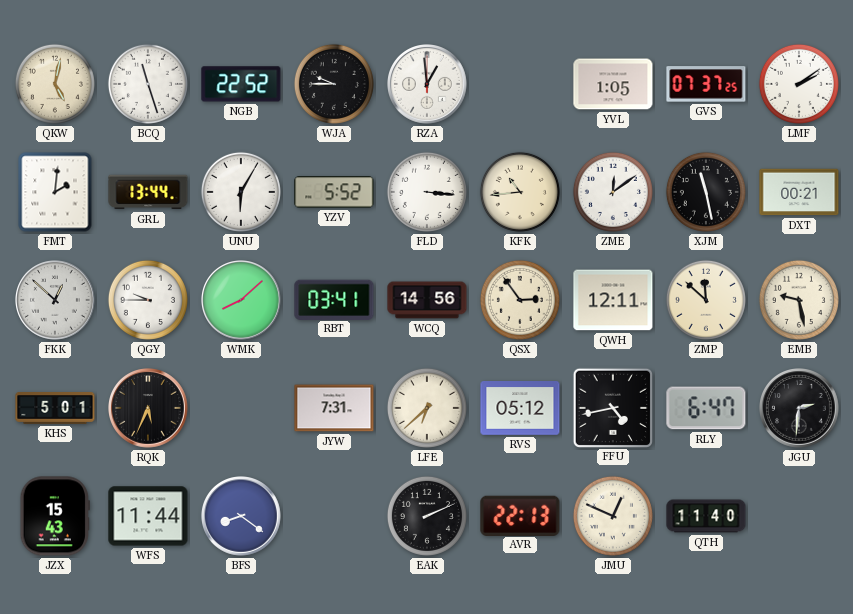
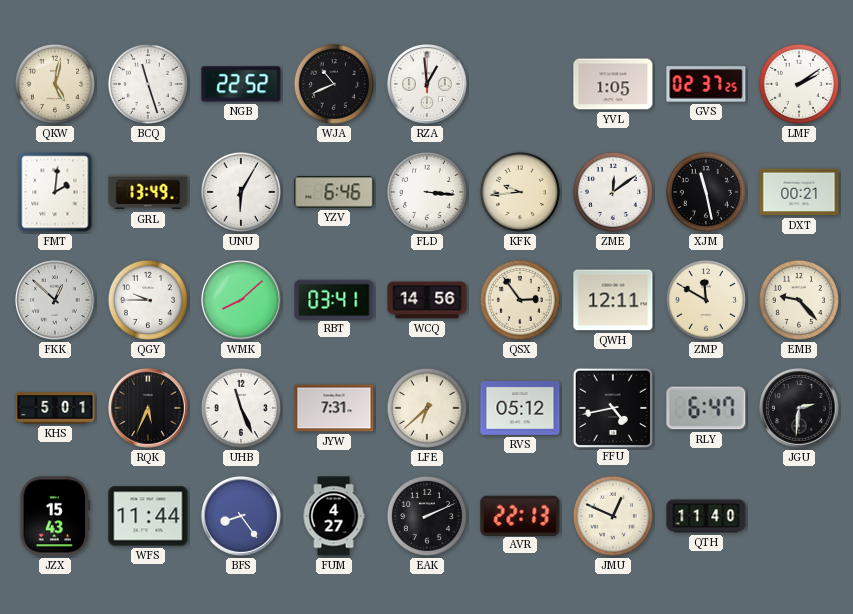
WJA: 9:45 -> 10:41 (334, 84)
GVS: 07:37 -> 02:37 (706, 84)
GRL: 13:44 -> 13:49 (148, 192)
YZV: 5:52 -> 6:46 (334, 192)
KFK: 10:44 -> 9:44 (520, 192)
ZMP: 11:52 -> 11:50 (706, 300)
EMB: 9:28 -> 9:23 (799, 300)
UHB: none -> 11:26 (241, 408)
BFS: 8:21 -> 8:24 (242, 517)
FUM: none -> 4:27 (334, 516)
